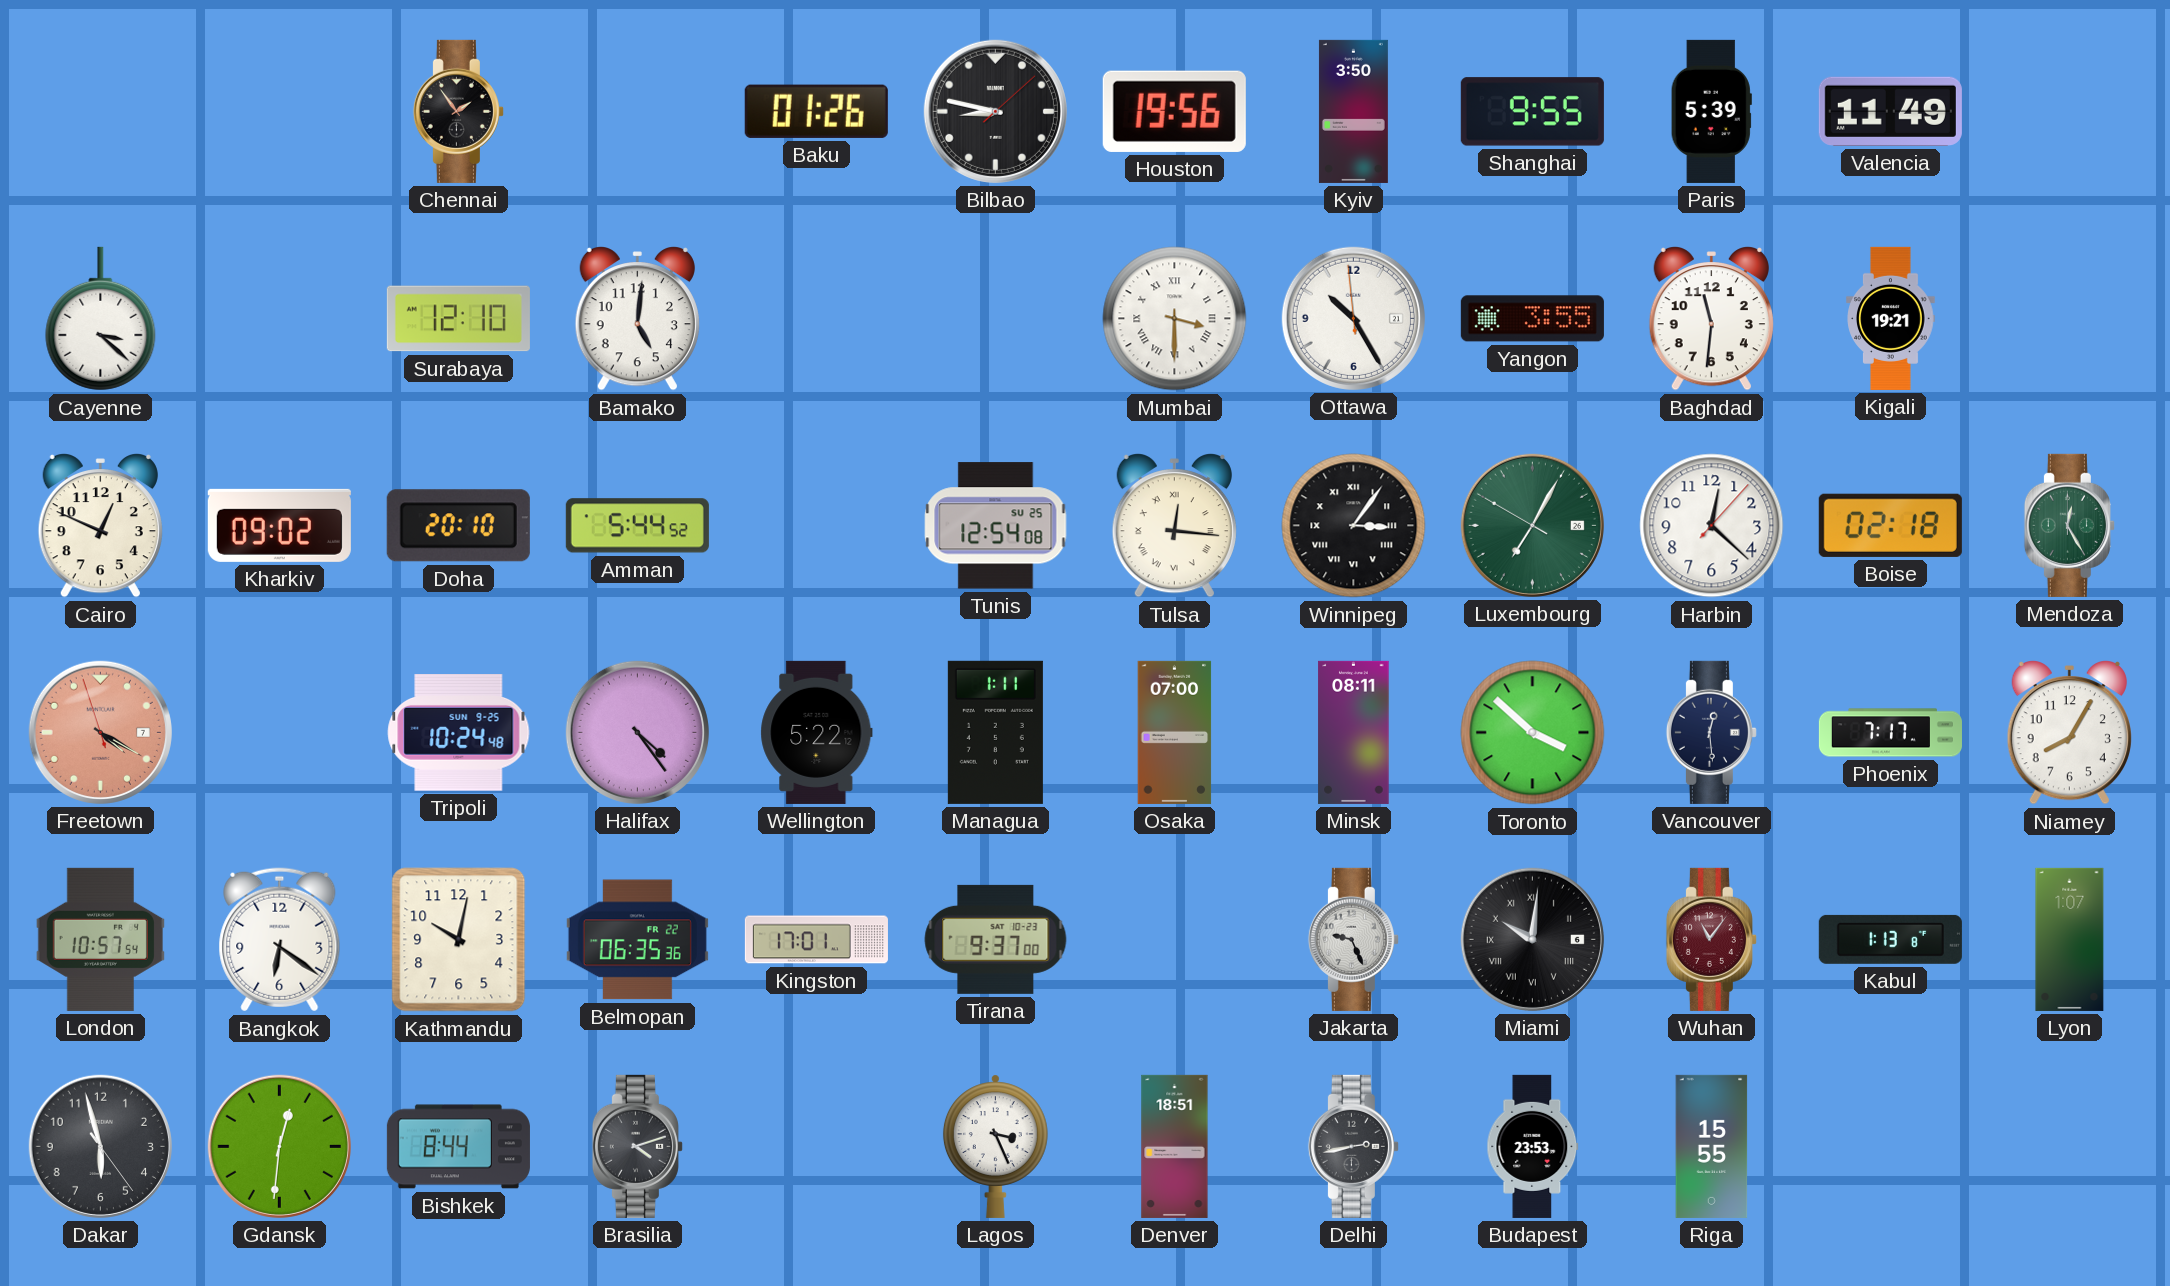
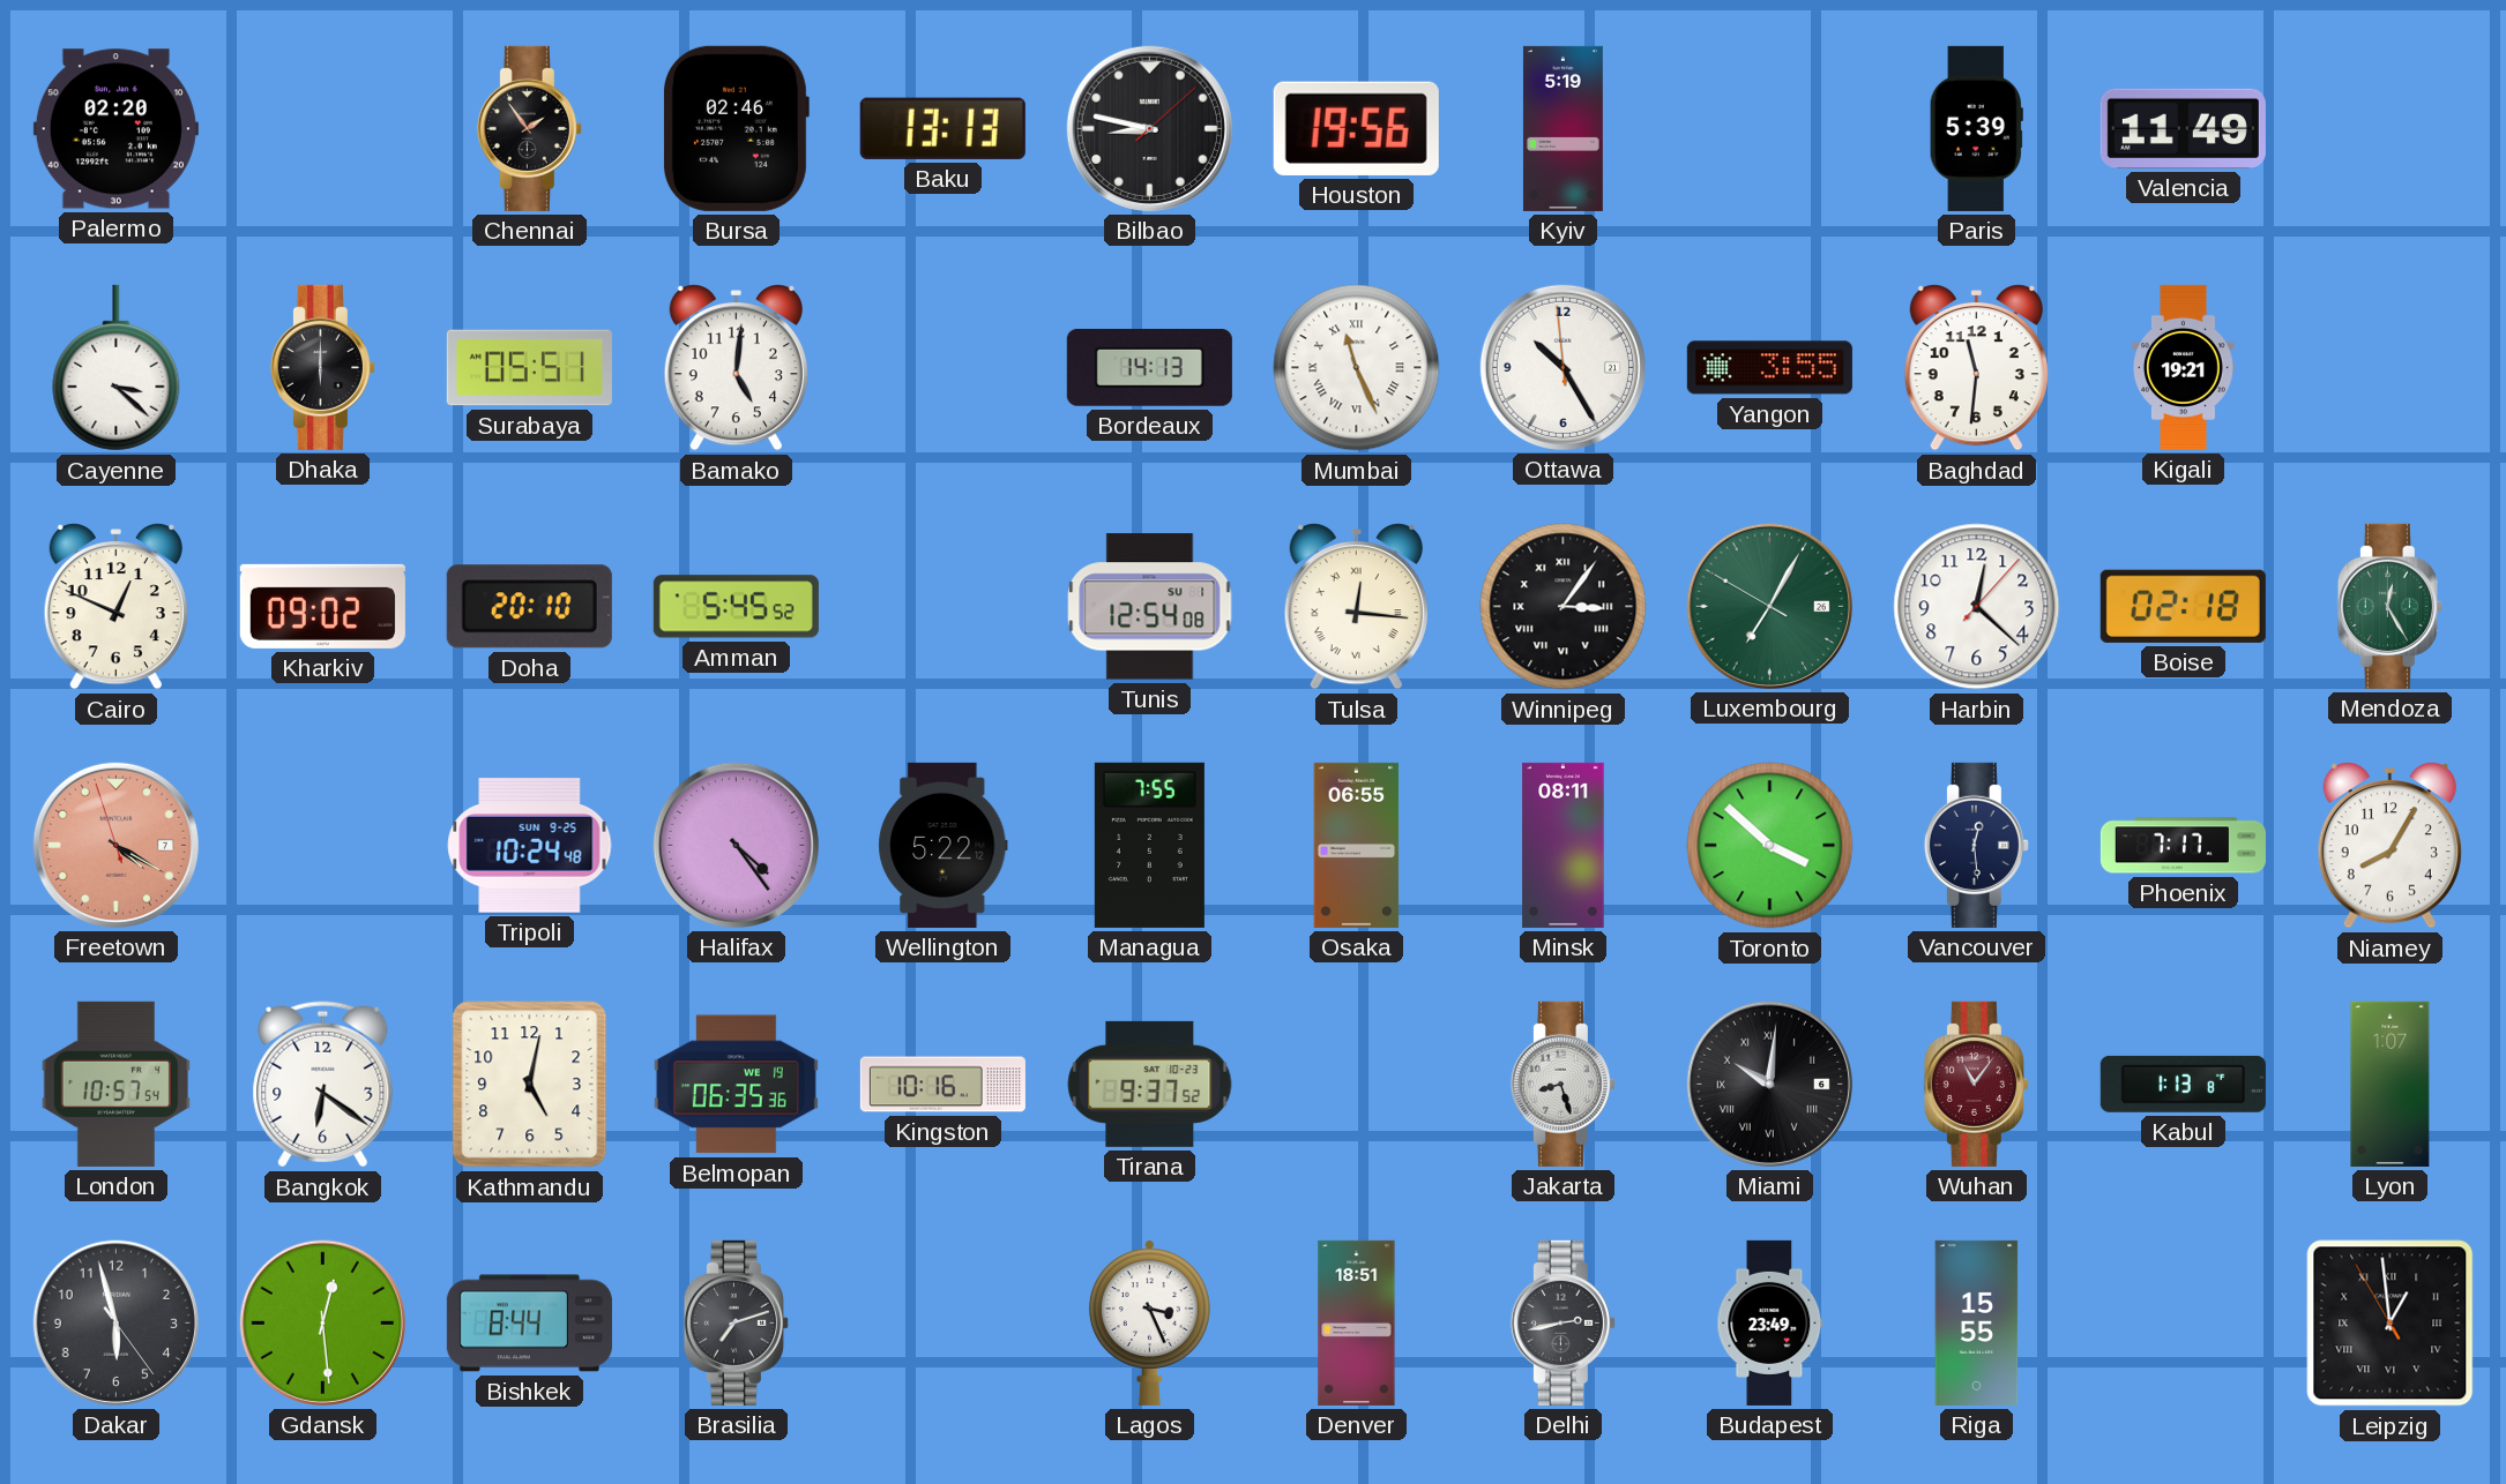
Palermo: none -> 02:20 (115, 129)
Bursa: none -> 02:46 (736, 128)
Baku: 01:26 -> 13:13 (942, 128)
Kyiv: 3:50 -> 5:19 (1562, 128)
Shanghai: 9:55 -> none (1532, 112)
Dhaka: none -> 6:00 (322, 367)
Surabaya: 12:10 -> 05:51 (529, 368)
Bordeaux: none -> 14:13 (1149, 367)
Mumbai: 3:30 -> 11:26 (1357, 368)
Amman: 5:44 -> 5:45 (736, 607)
Tunis date: SU 25 -> SU 1 (1150, 607)
Managua: 1:11 -> 7:55 (1149, 845)
Osaka: 07:00 -> 06:55 (1357, 845)
Kathmandu: 10:02 -> 5:02 (530, 1085)
Belmopan date: FR 22 -> WE 19 (736, 1085)
Kingston: 17:01 -> 10:16 (942, 1085)
Tirana: 9:37:00 -> 9:37:52 (1150, 1084)
Jakarta: 9:26 -> 8:27 (1562, 1084)
Gdansk: 12:31 -> 12:29 (322, 1322)
Brasilia: 4:12 -> 7:12 (736, 1322)
Budapest: 23:53 -> 23:49 (1770, 1322)
Leipzig: none -> 12:58 (2391, 1324)
